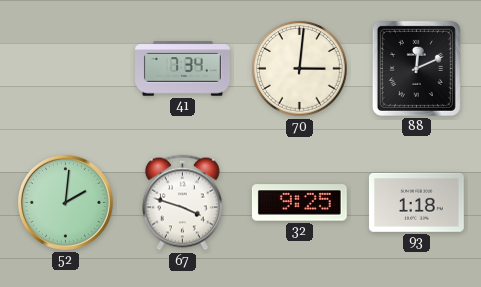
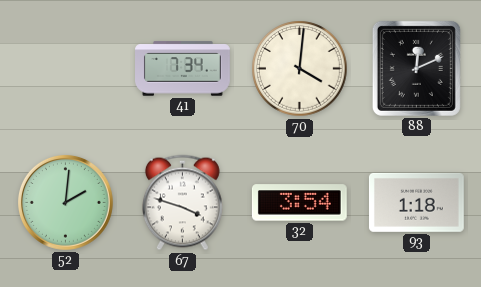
70: 3:01 -> 4:01 (300, 69)
32: 9:25 -> 3:54 (299, 203)
